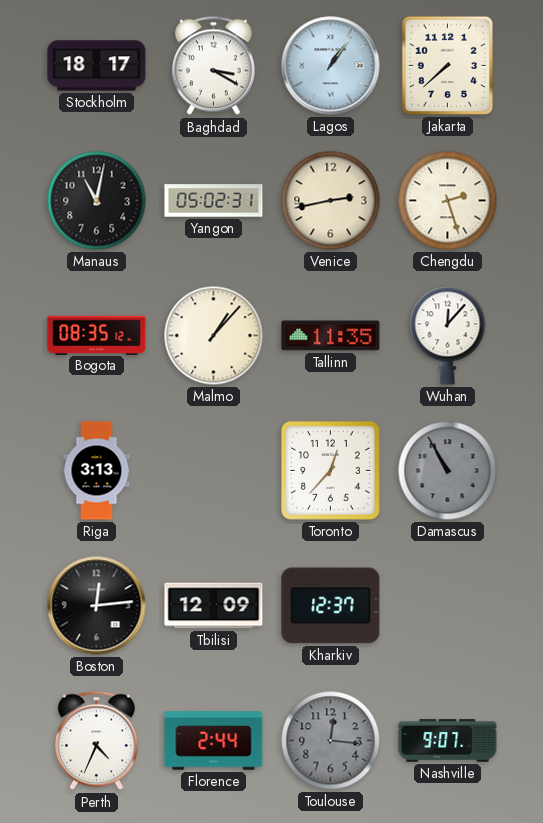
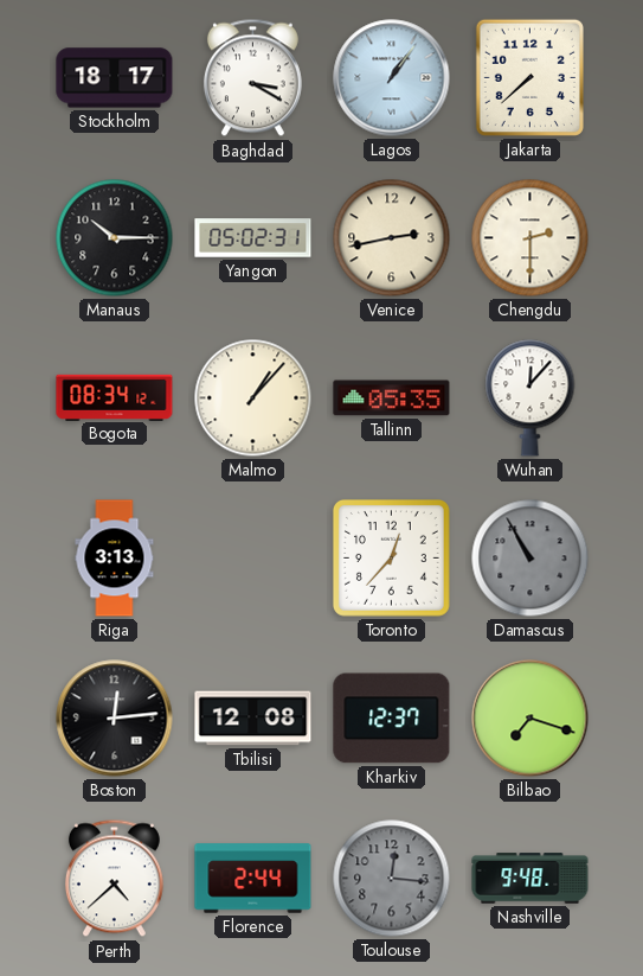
Manaus: 11:02 -> 10:15 (115, 238)
Chengdu: 2:27 -> 2:30 (531, 238)
Bogota: 08:35 -> 08:34 (115, 397)
Tallinn: 11:35 -> 05:35 (392, 398)
Tbilisi: 12:09 -> 12:08 (253, 719)
Bilbao: none -> 7:18 (531, 719)
Perth: 4:34 -> 4:38 (114, 879)
Nashville: 9:07 -> 9:48 (531, 879)
